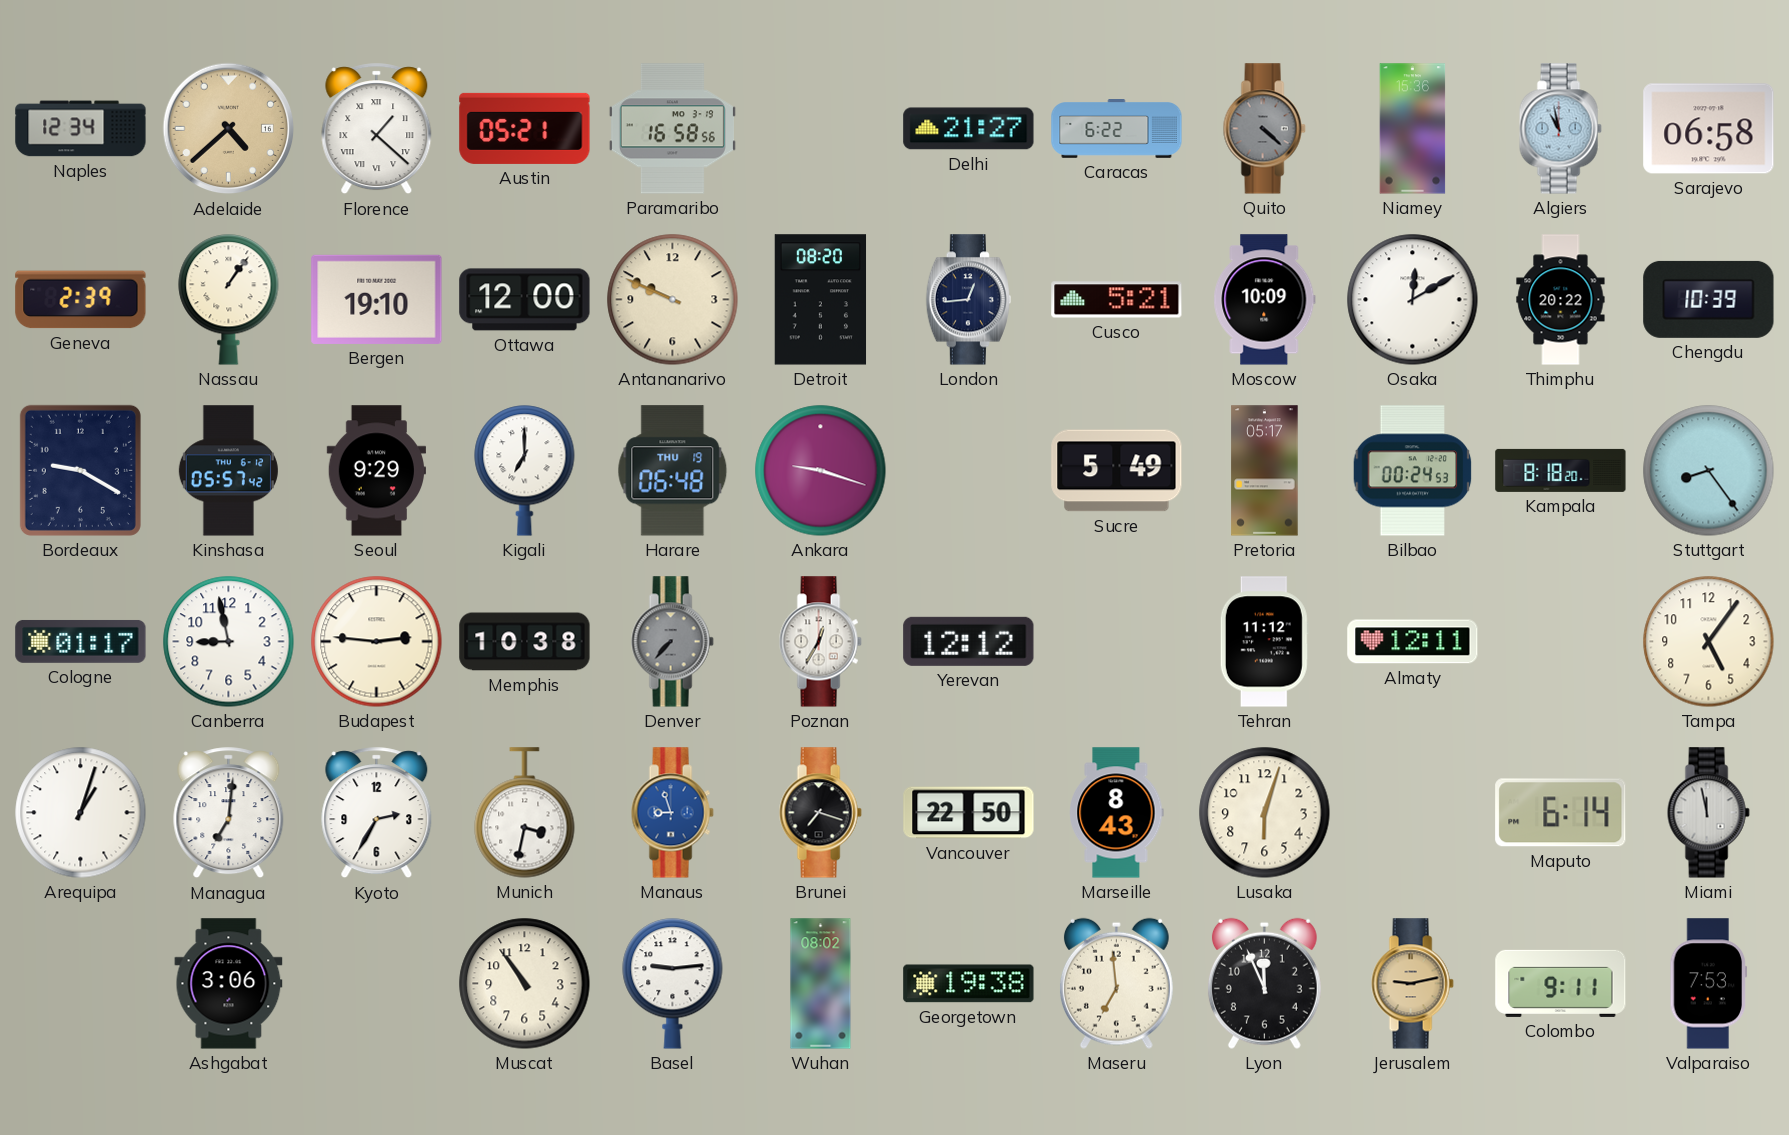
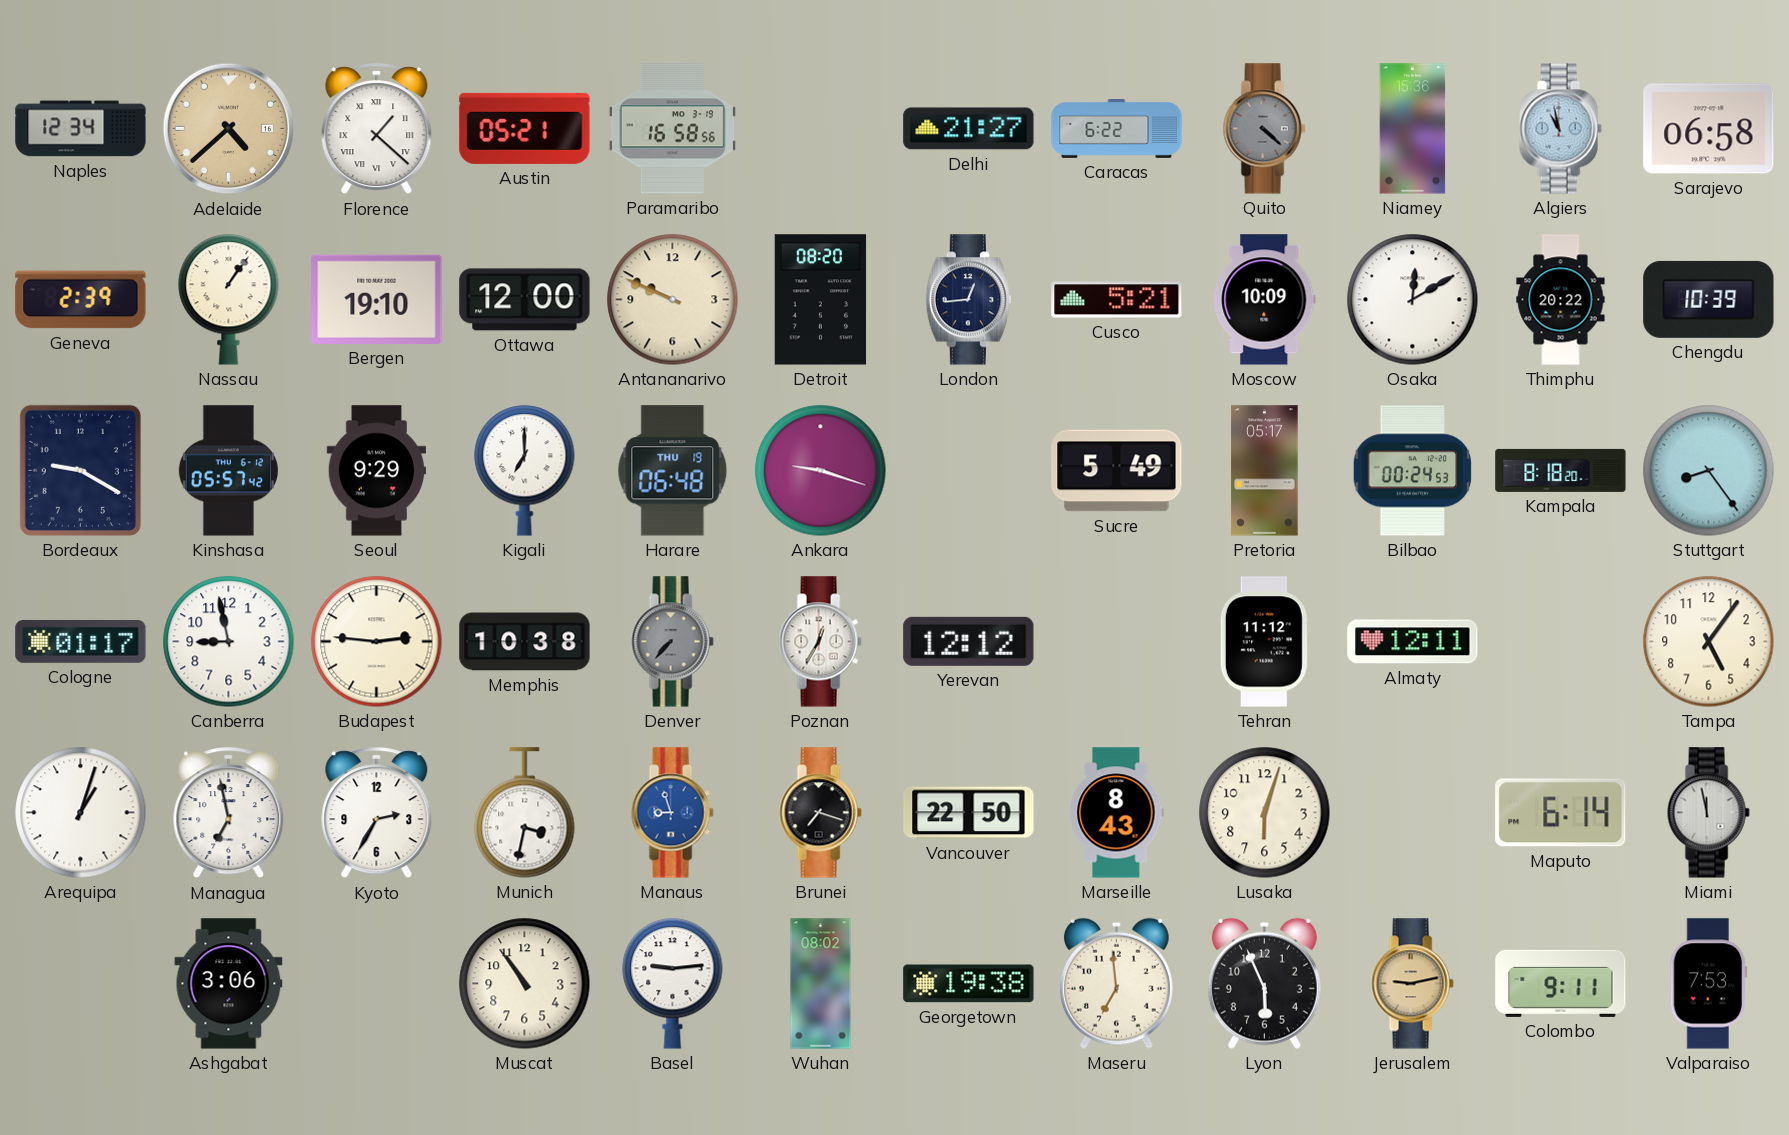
Managua: 7:01 -> 6:58 (229, 813)
Lyon: 11:56 -> 5:56 (1264, 983)
